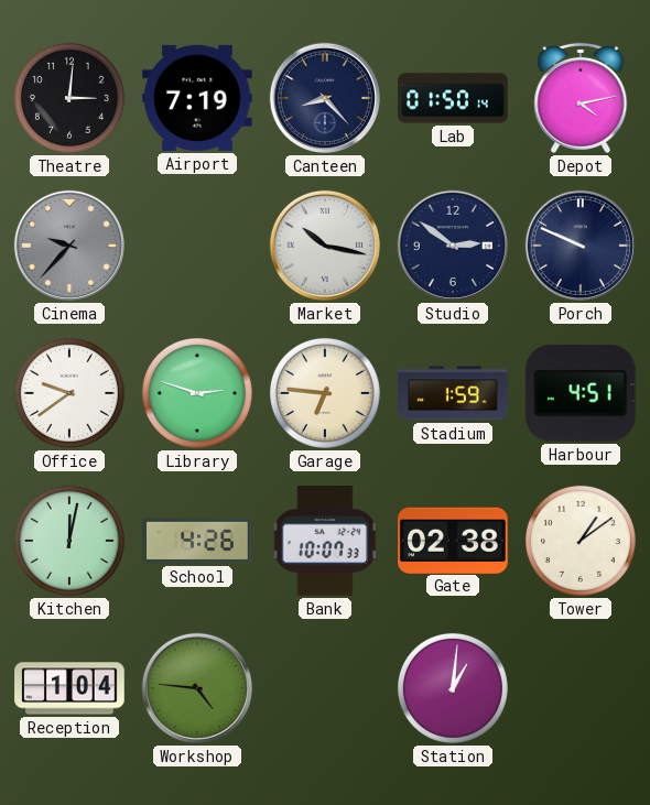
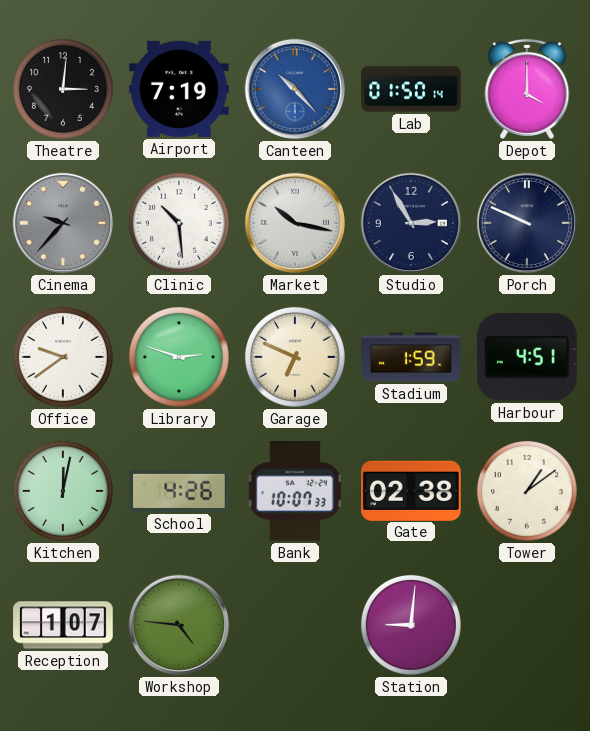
Canteen: 8:23 -> 10:23 (295, 89)
Canteen dial: navy -> blue (295, 89)
Depot: 4:13 -> 4:00 (527, 89)
Clinic: none -> 10:29 (179, 223)
Studio: 2:51 -> 2:55 (411, 223)
Garage: 6:46 -> 6:49 (295, 357)
Reception: 1:04 -> 1:07 (63, 625)
Station: 1:01 -> 9:01 (411, 625)
